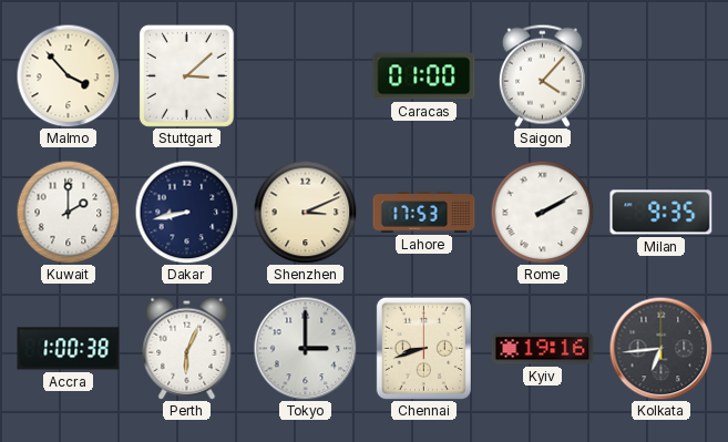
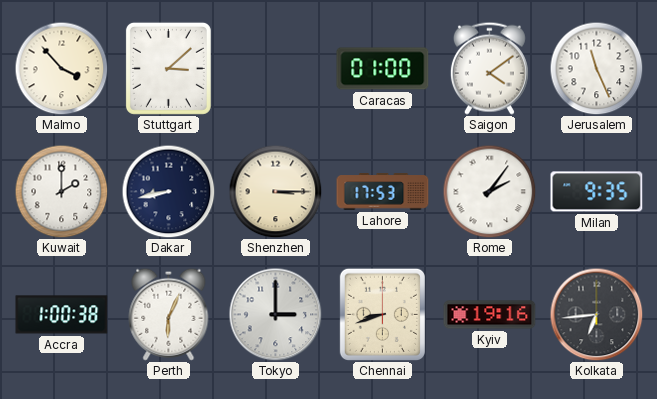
Saigon: 4:07 -> 4:09 (489, 68)
Jerusalem: none -> 11:26 (596, 68)
Shenzhen: 3:11 -> 3:15 (275, 191)
Rome: 2:10 -> 2:06 (489, 191)
